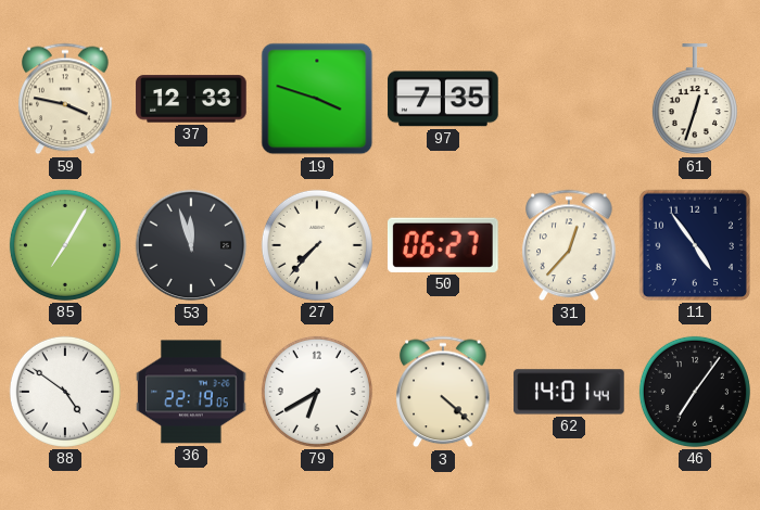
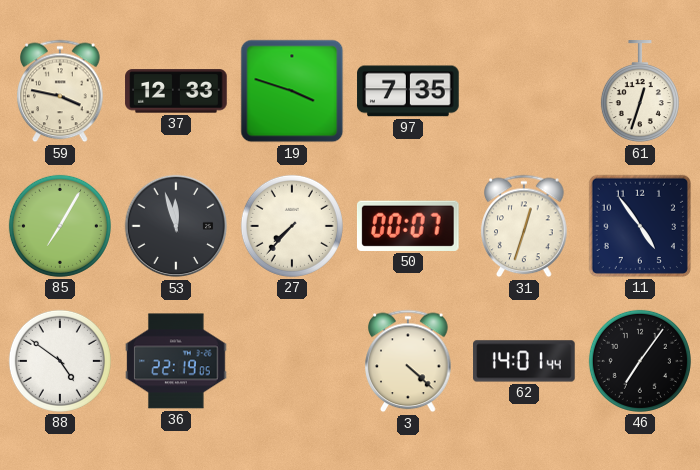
50: 06:27 -> 00:07 (408, 226)
31: 12:37 -> 12:33 (524, 226)
79: 6:40 -> none (317, 392)
